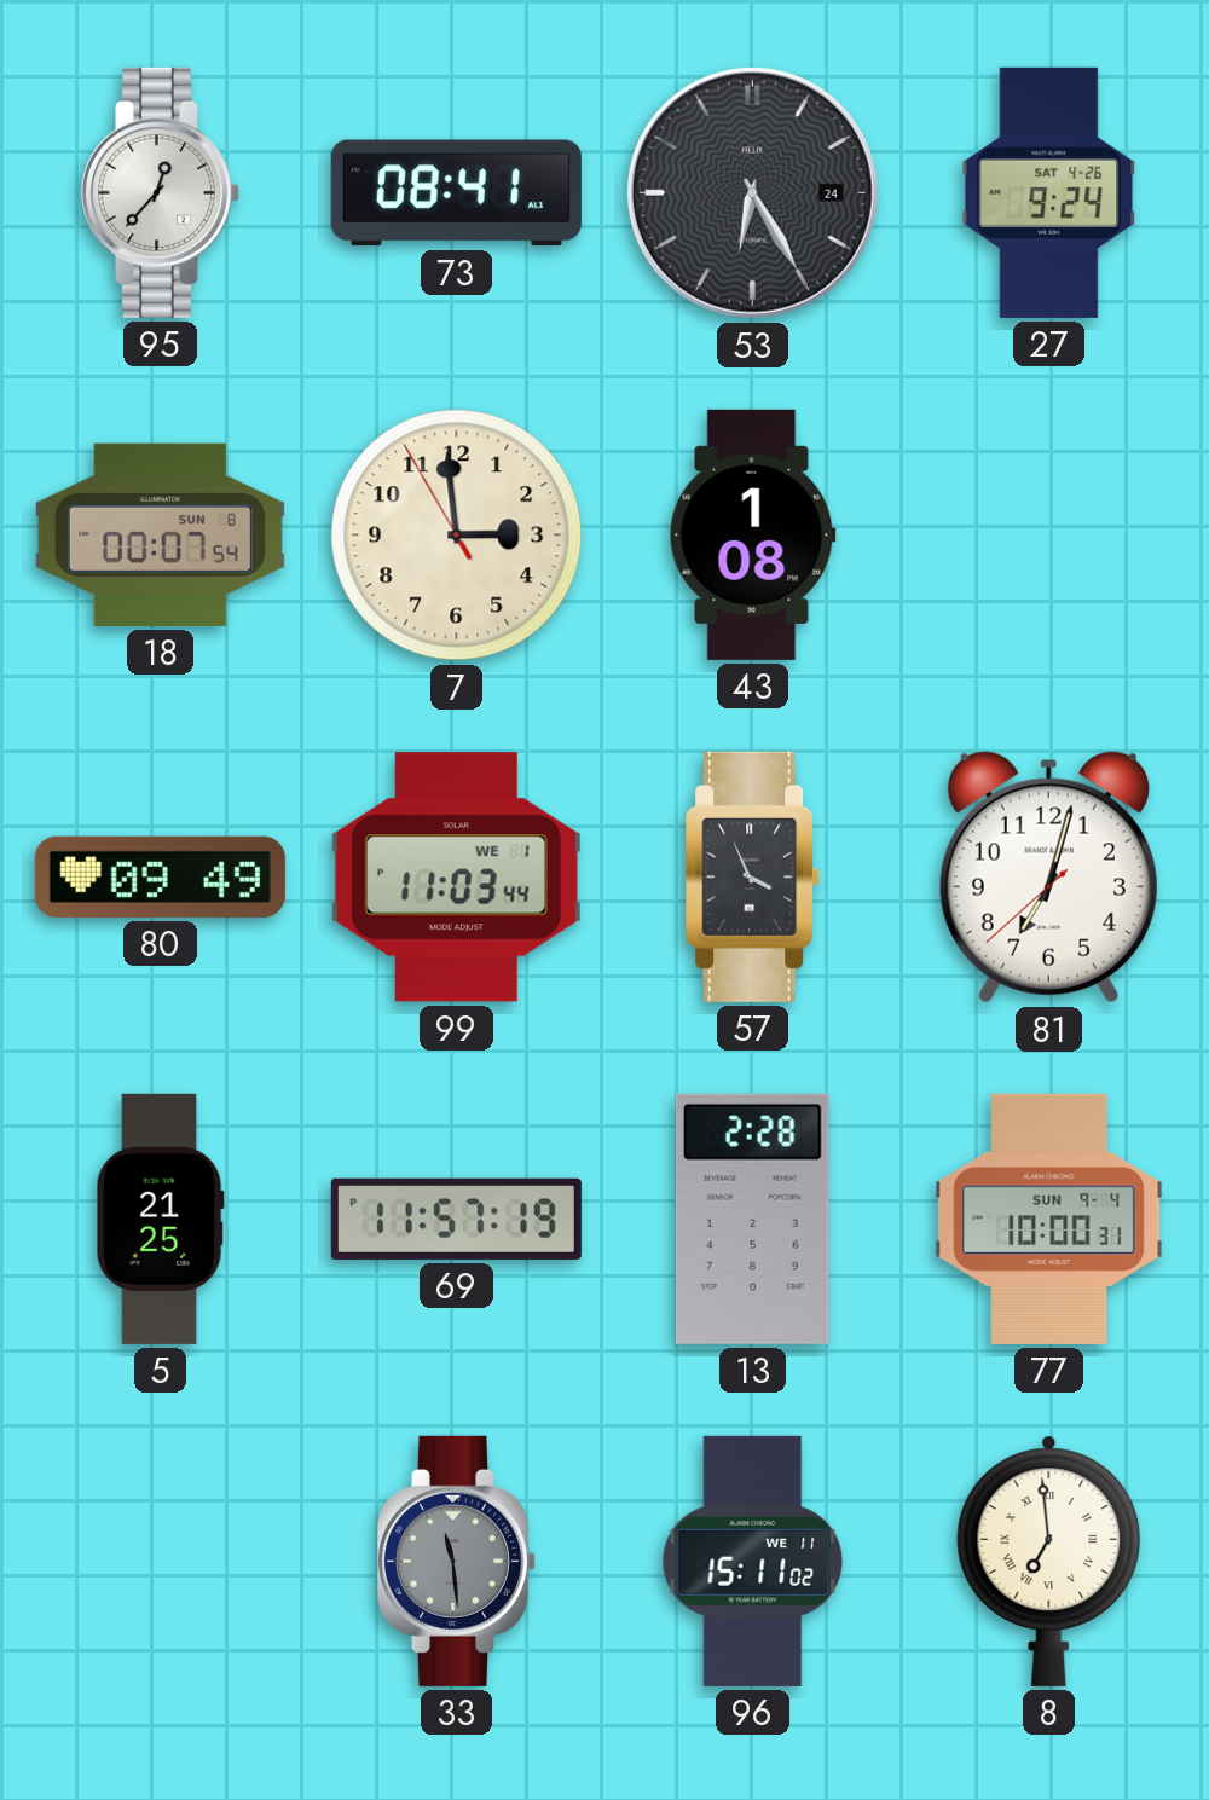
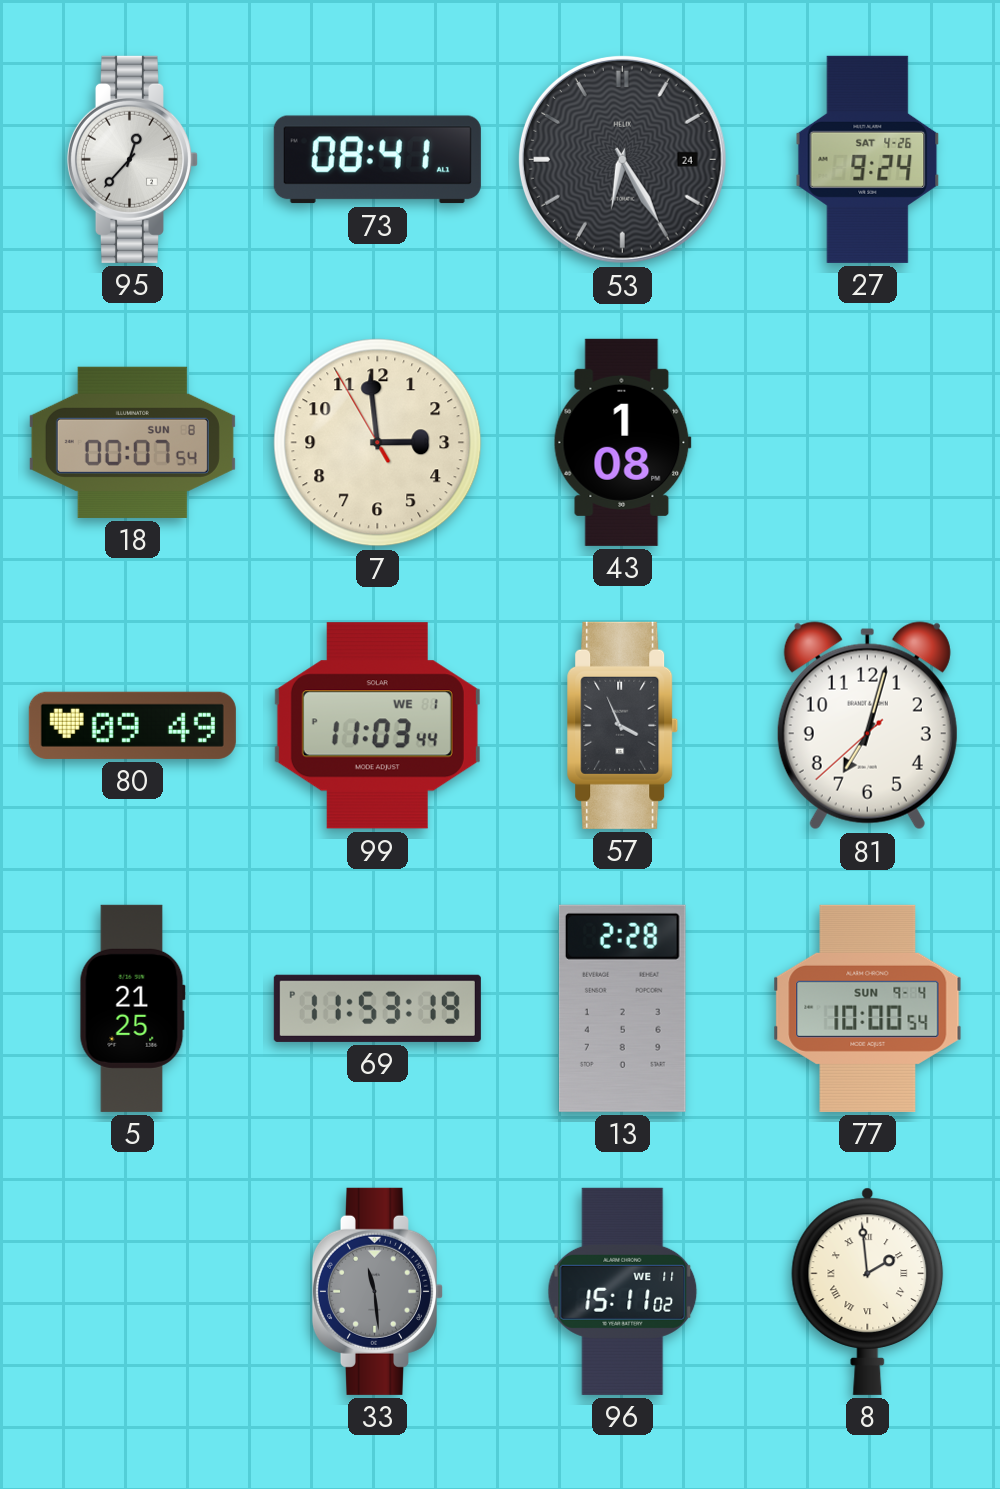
69: 11:57 -> 11:53 (377, 1008)
77: 10:00:31 -> 10:00:54 (868, 1008)
8: 6:59 -> 1:59 (868, 1291)
